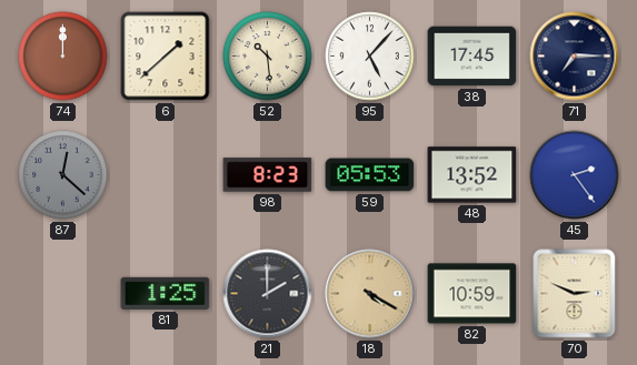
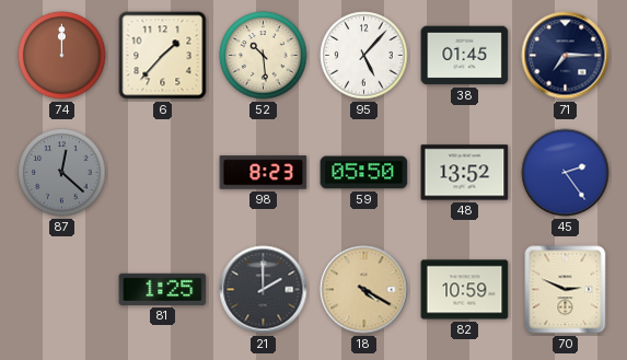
6: 1:38 -> 1:37 (163, 56)
38: 17:45 -> 01:45 (465, 56)
59: 05:53 -> 05:50 (364, 173)
